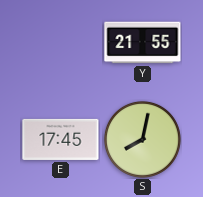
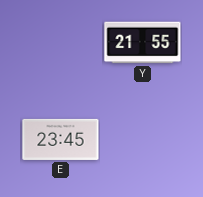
E: 17:45 -> 23:45 (61, 139)
S: 8:02 -> none (142, 139)
